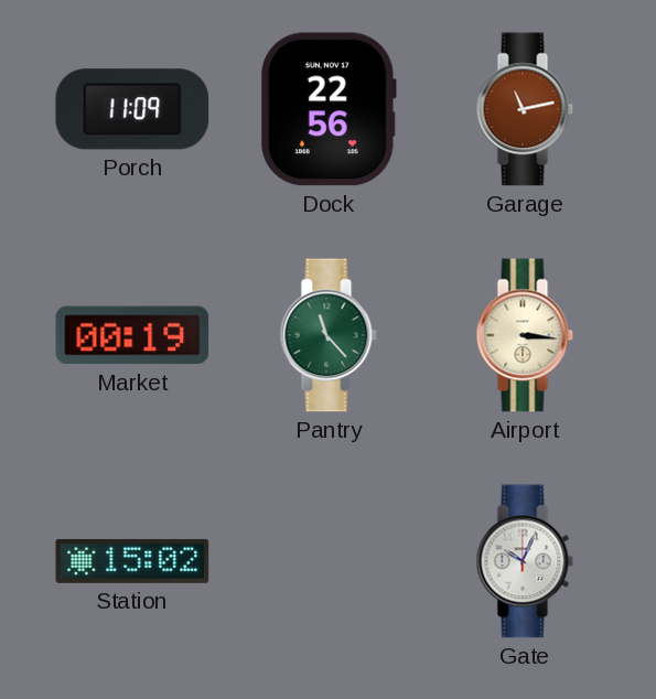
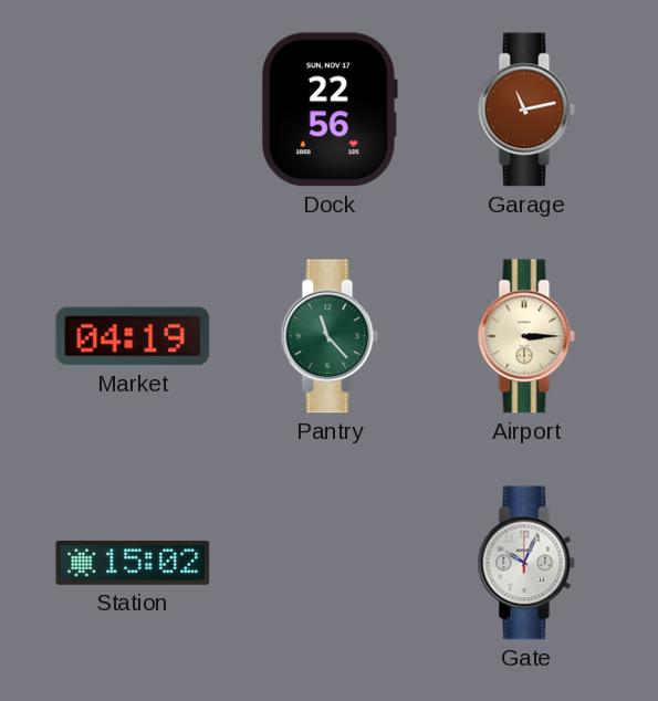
Porch: 11:09 -> none (132, 109)
Market: 00:19 -> 04:19 (133, 336)
Airport: 3:16 -> 3:15 (526, 336)
